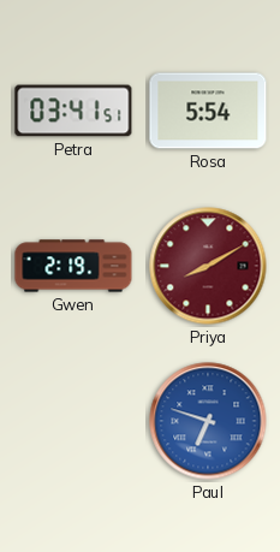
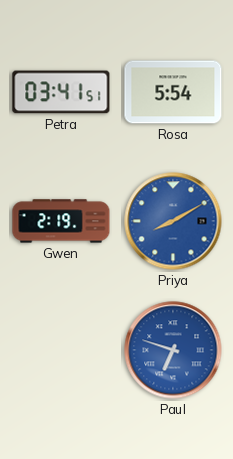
Priya dial: burgundy -> blue (173, 221)
